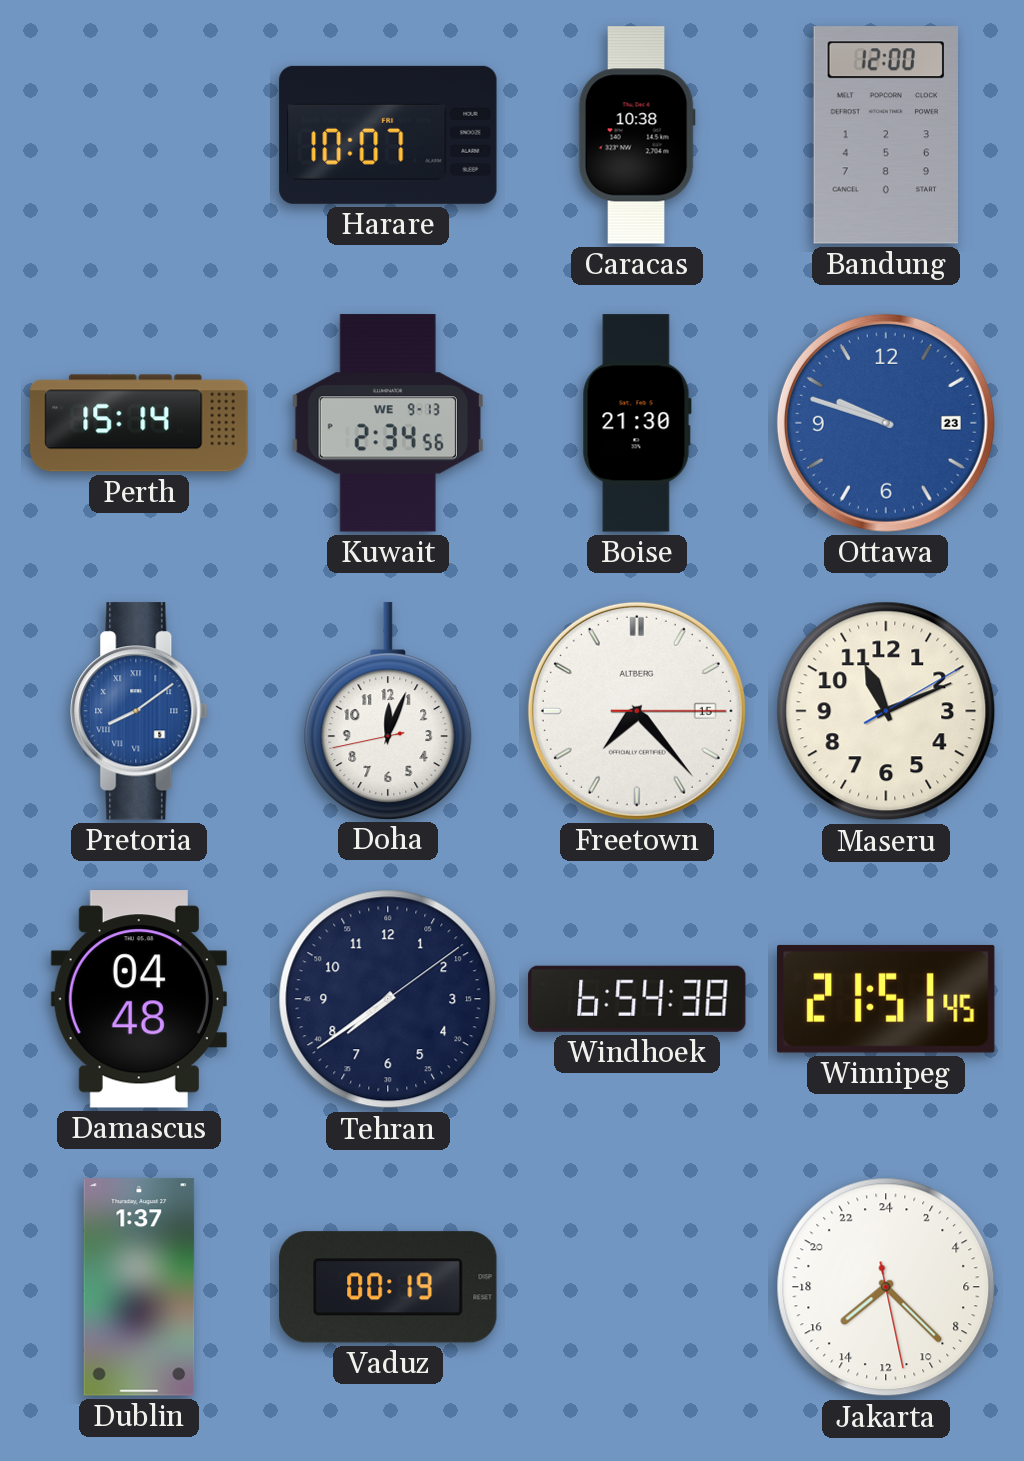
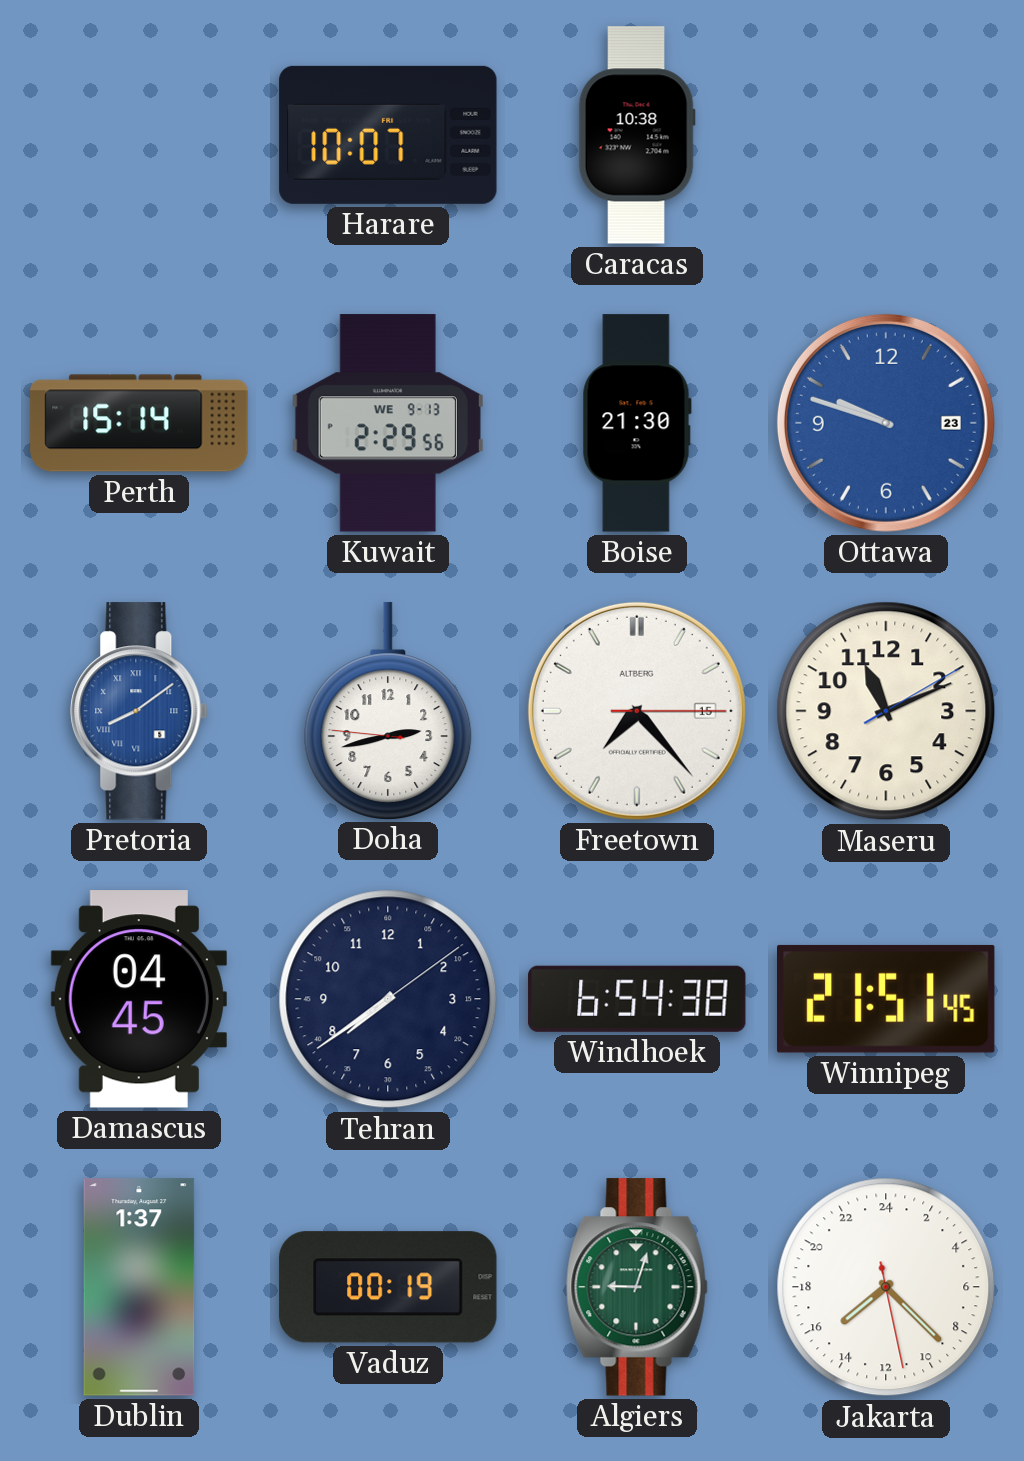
Bandung: 12:00 -> none (886, 135)
Kuwait: 2:34 -> 2:29 (388, 423)
Doha: 12:03 -> 2:42 (388, 711)
Damascus: 04:48 -> 04:45 (139, 999)
Algiers: none -> 9:03 (637, 1287)
